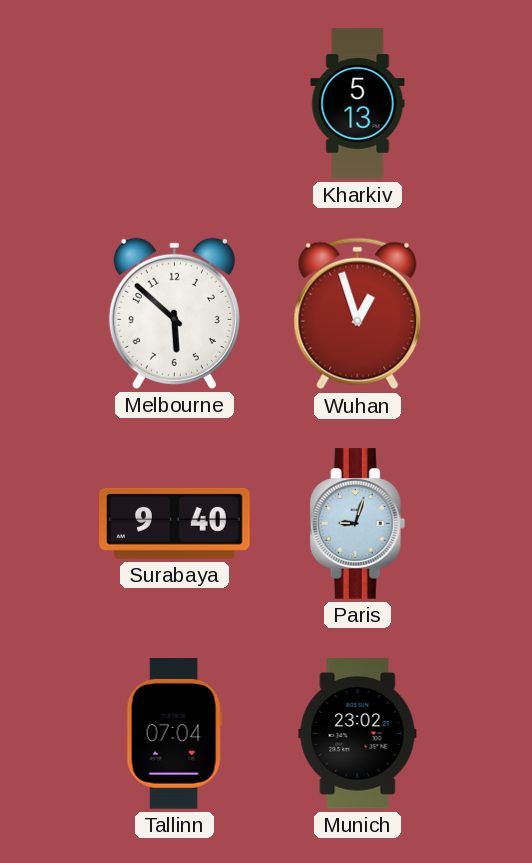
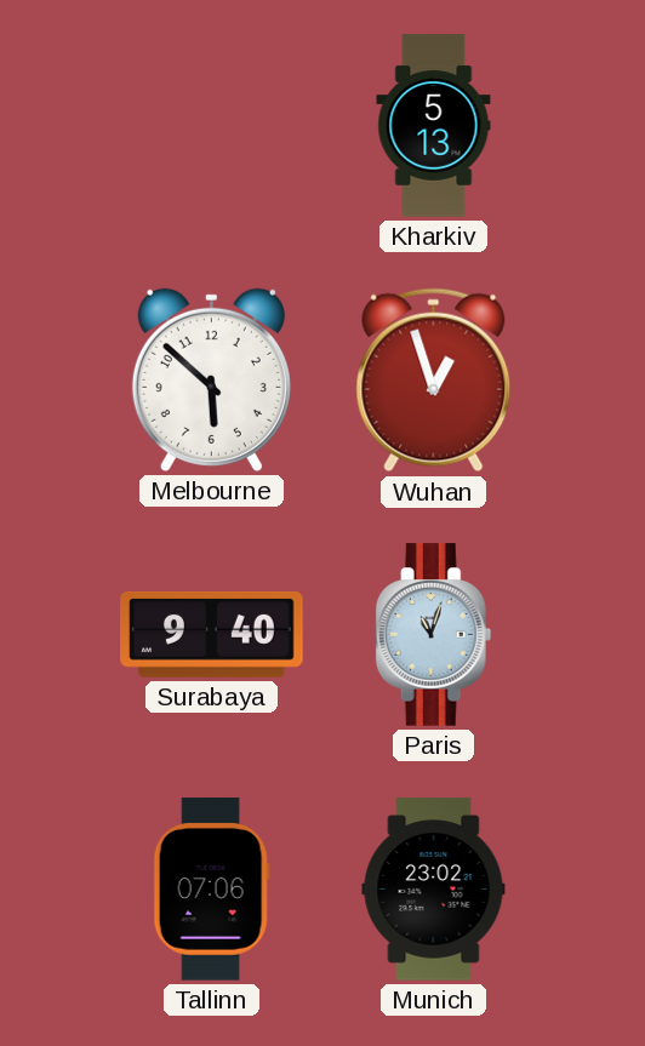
Paris: 9:03 -> 11:03 (434, 635)
Tallinn: 07:04 -> 07:06 (211, 890)
